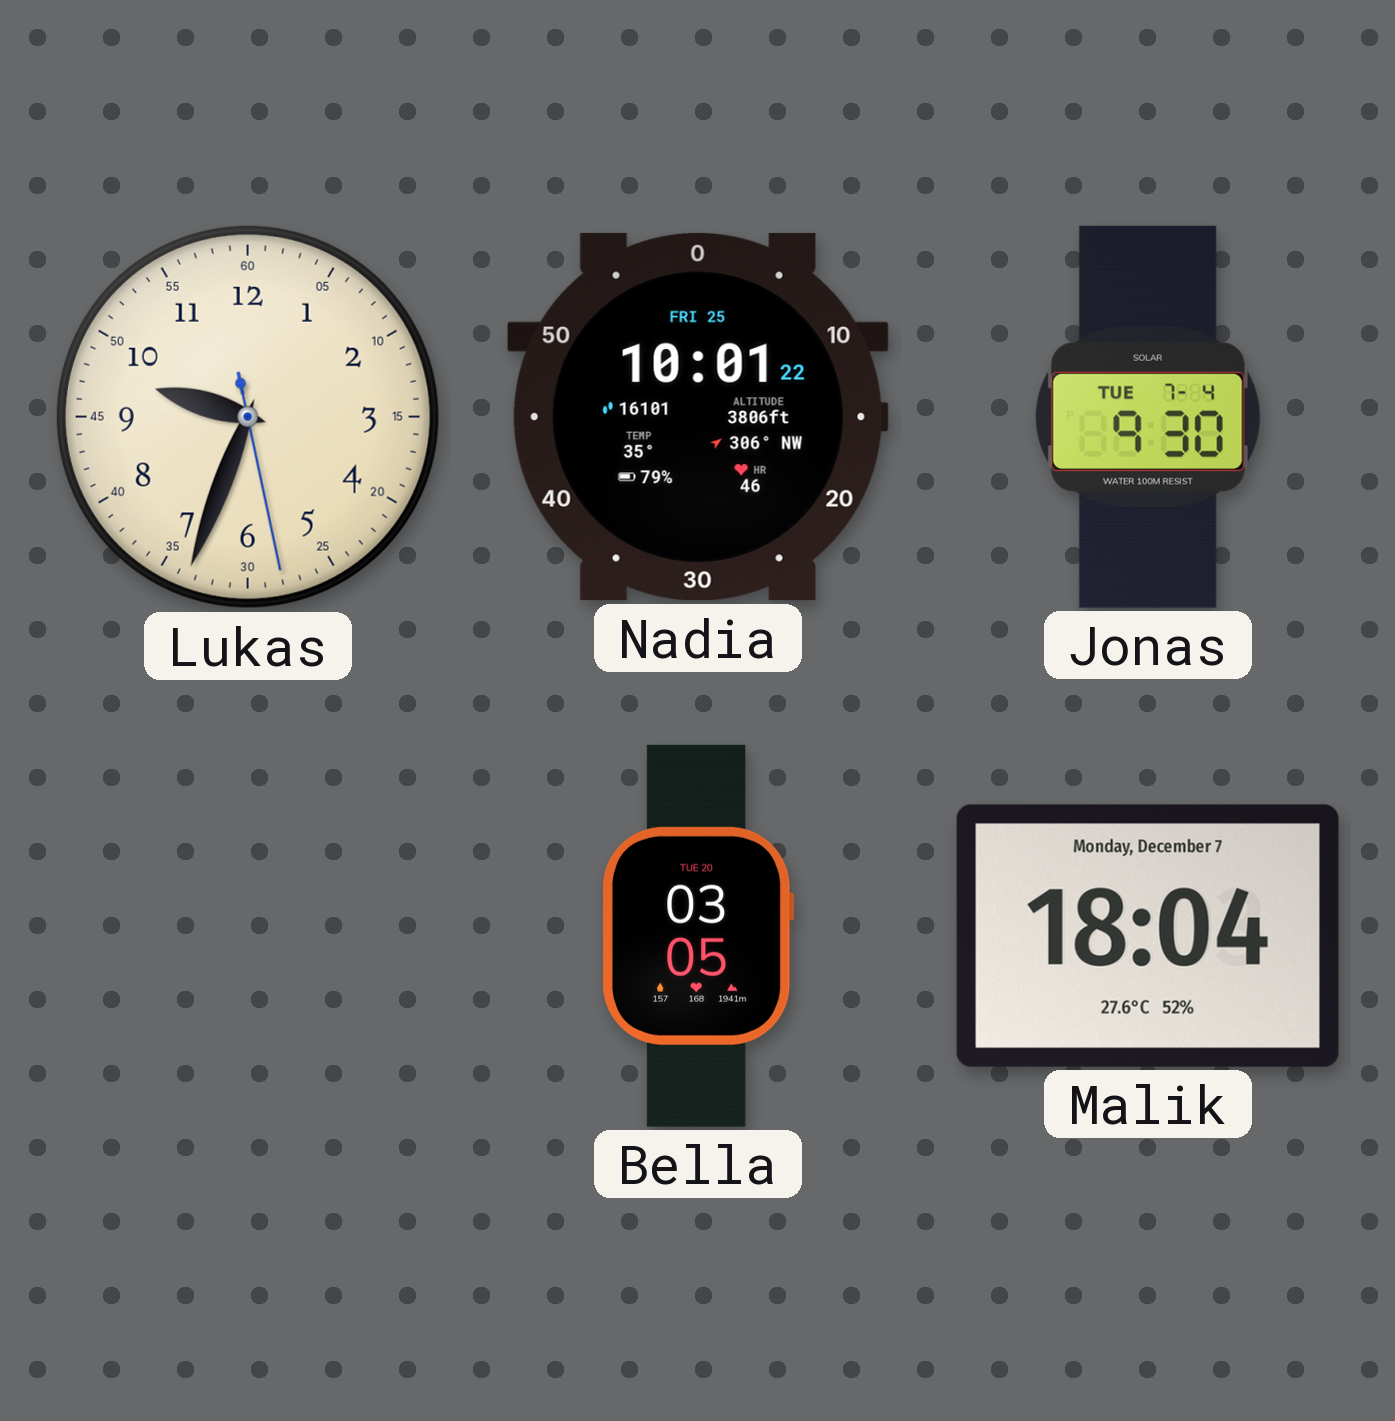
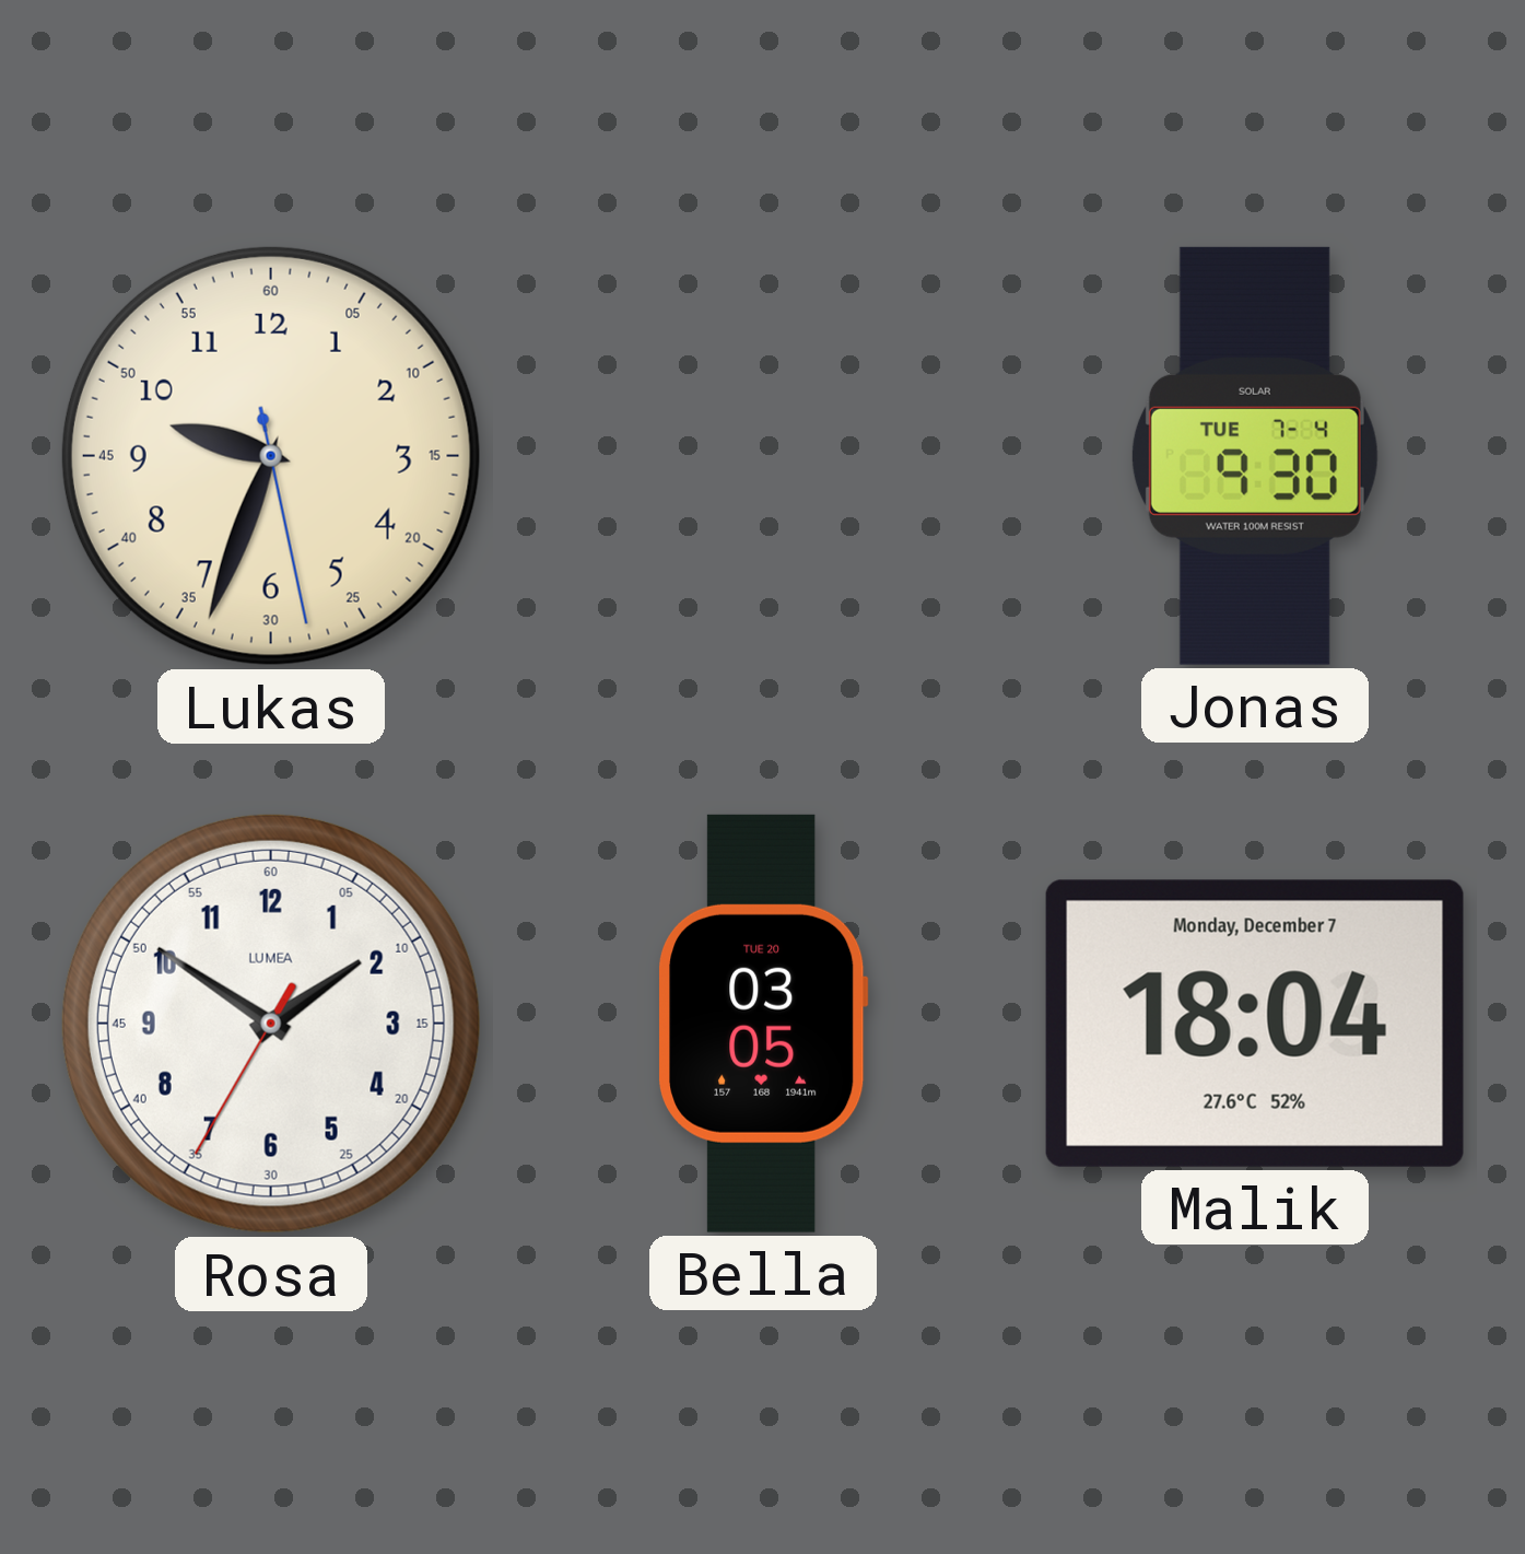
Nadia: 10:01 -> none (699, 417)
Rosa: none -> 1:50 (271, 1024)
